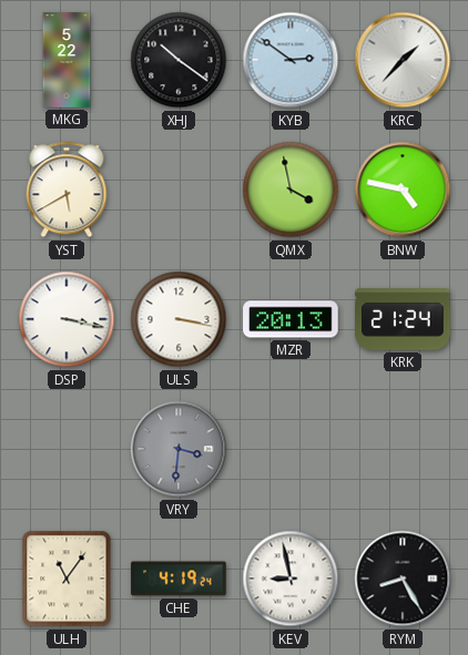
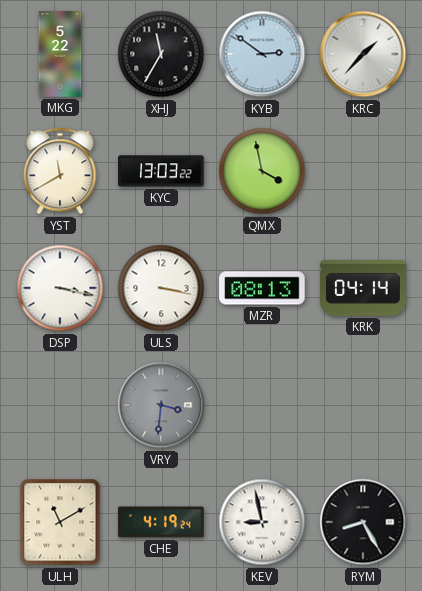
XHJ: 10:21 -> 11:35 (161, 54)
YST: 5:40 -> 11:40 (60, 171)
KYC: none -> 13:03 (161, 171)
BNW: 4:47 -> none (403, 190)
MZR: 20:13 -> 08:13 (262, 288)
KRK: 21:24 -> 04:14 (363, 288)
ULH: 11:06 -> 11:10 (60, 522)
